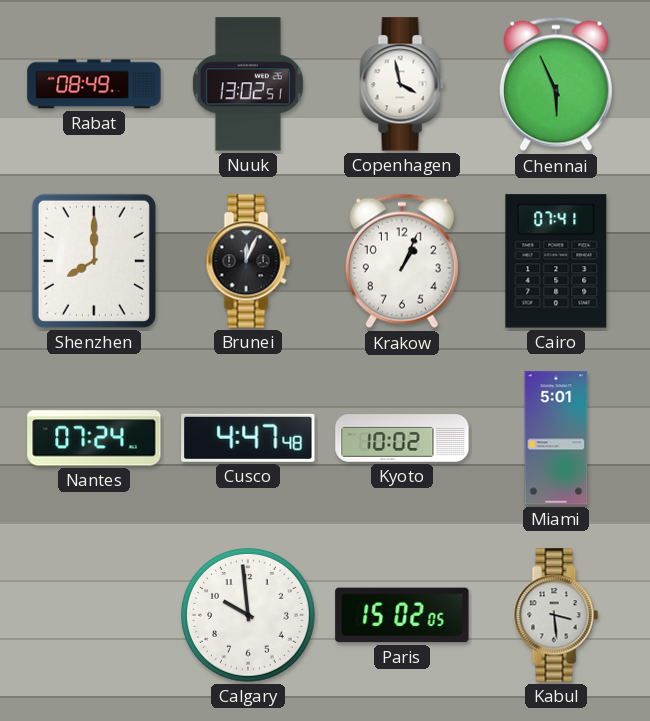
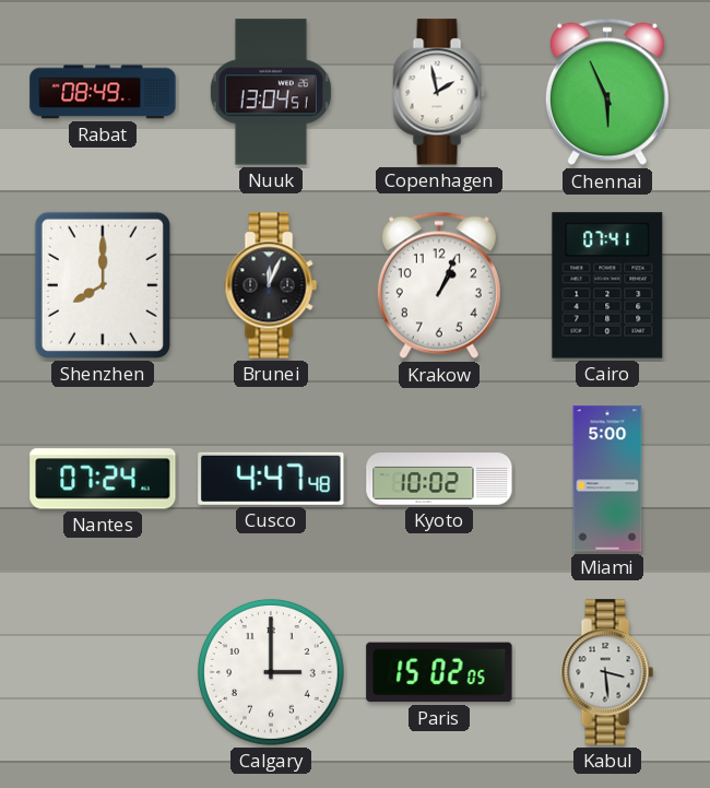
Nuuk: 13:02 -> 13:04 (271, 92)
Copenhagen: 3:58 -> 1:58 (439, 92)
Miami: 5:01 -> 5:00 (607, 479)
Calgary: 9:59 -> 3:00 (272, 673)
